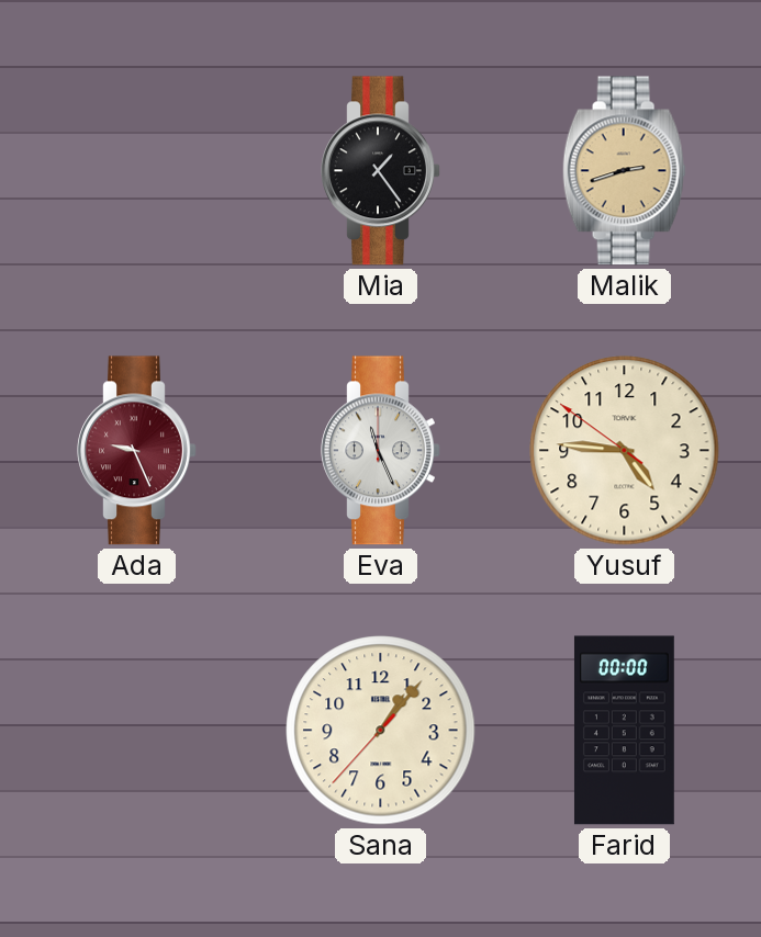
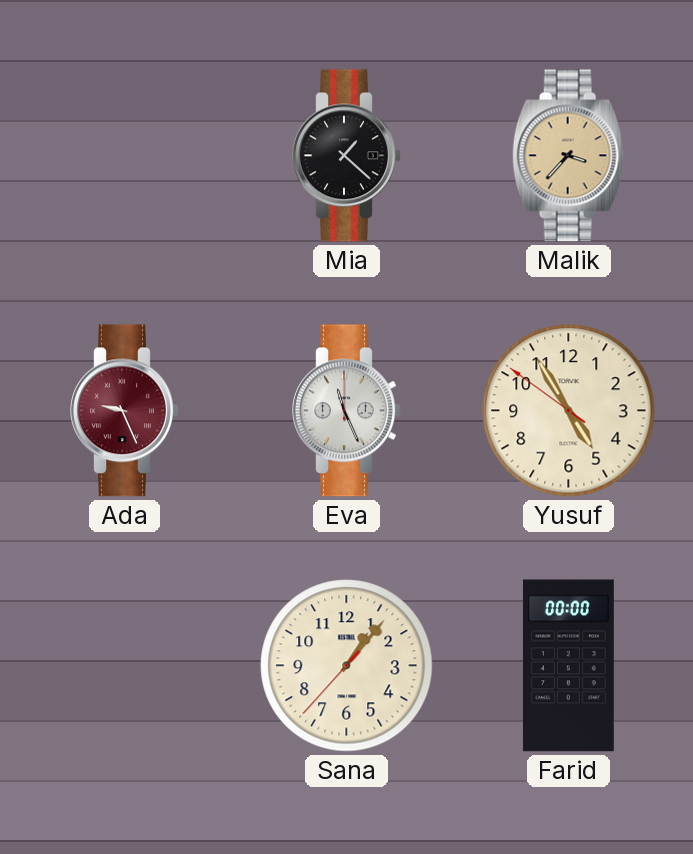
Mia: 1:24 -> 1:22 (347, 156)
Malik: 2:42 -> 3:37 (568, 156)
Yusuf: 4:45 -> 4:54 (569, 411)
